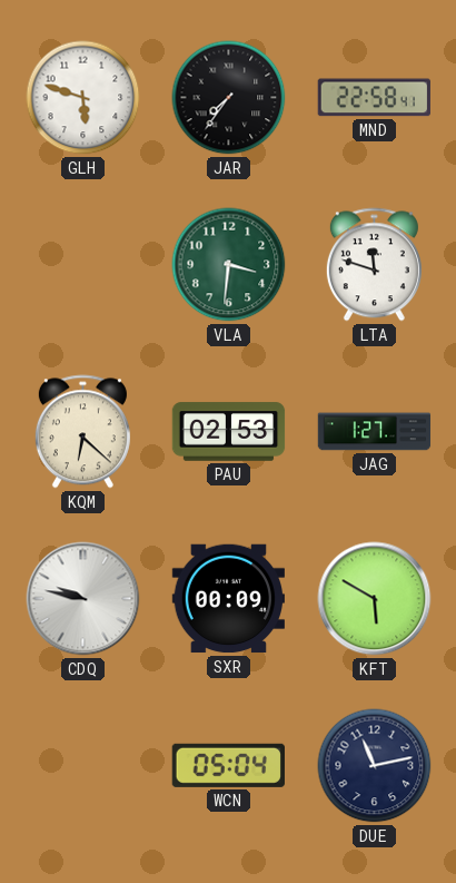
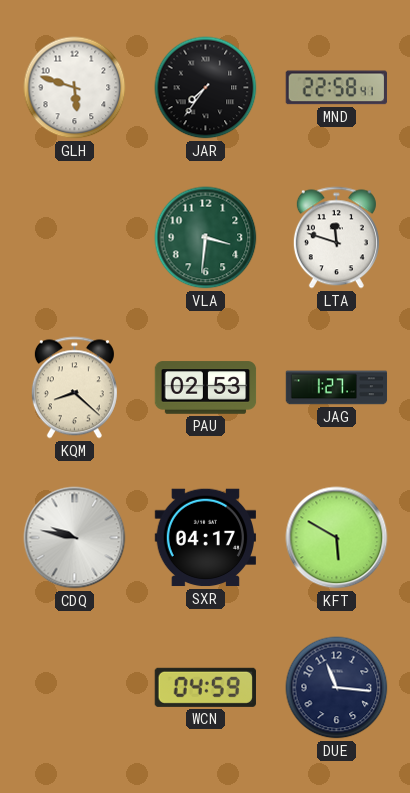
KQM: 6:22 -> 8:22 (74, 388)
SXR: 00:09 -> 04:17 (205, 538)
WCN: 05:04 -> 04:59 (205, 687)
DUE: 11:13 -> 11:16 (337, 688)
